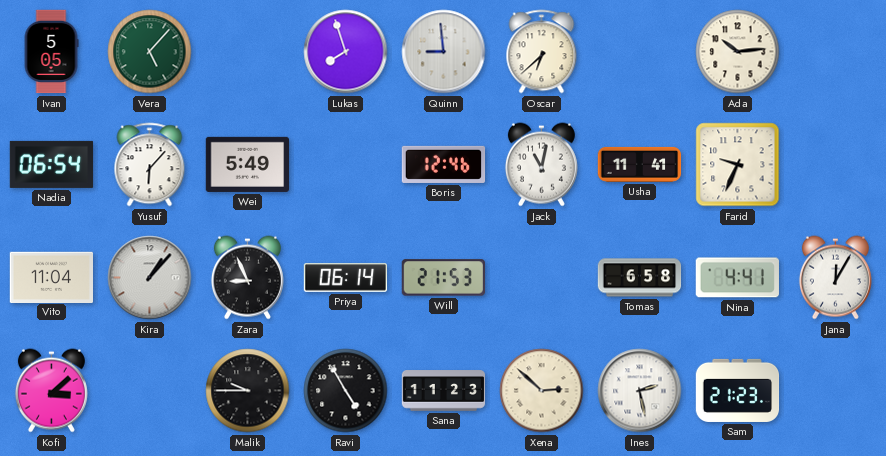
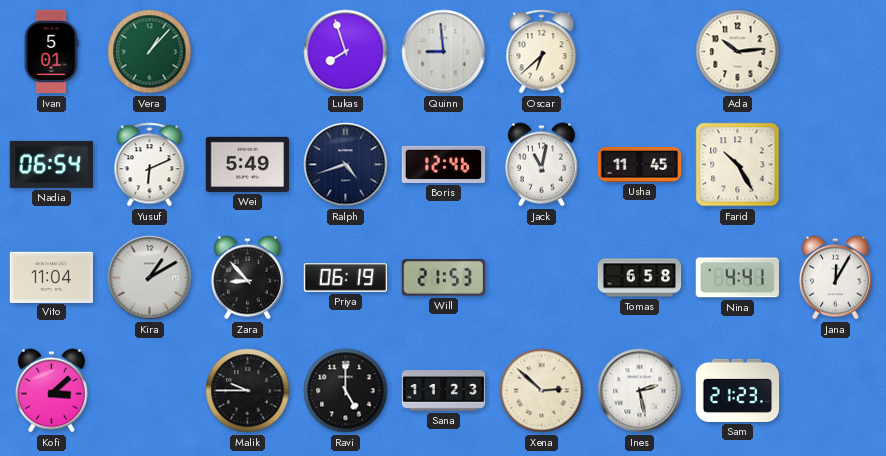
Ivan: 5:05 -> 5:01 (51, 52)
Vera: 5:07 -> 1:07 (150, 52)
Yusuf: 6:07 -> 6:11 (150, 165)
Ralph: none -> 4:42 (346, 165)
Usha: 11:41 -> 11:45 (640, 164)
Farid: 9:34 -> 10:25 (738, 165)
Kira: 1:07 -> 1:10 (150, 278)
Zara: 8:56 -> 8:53 (247, 278)
Priya: 06:14 -> 06:19 (346, 278)
Ravi: 4:55 -> 5:00 (346, 391)
